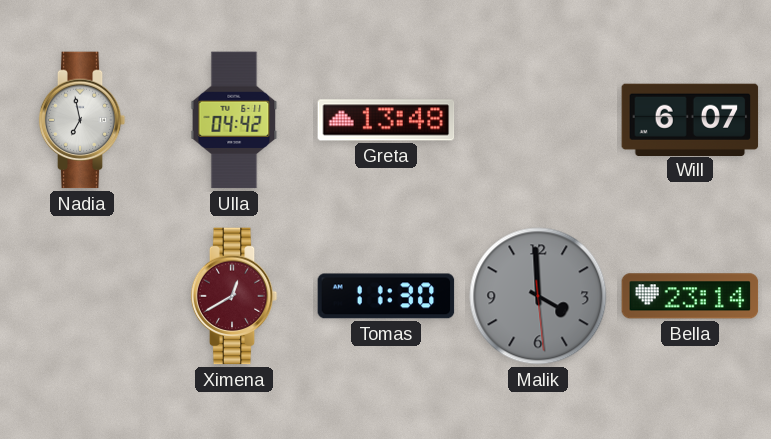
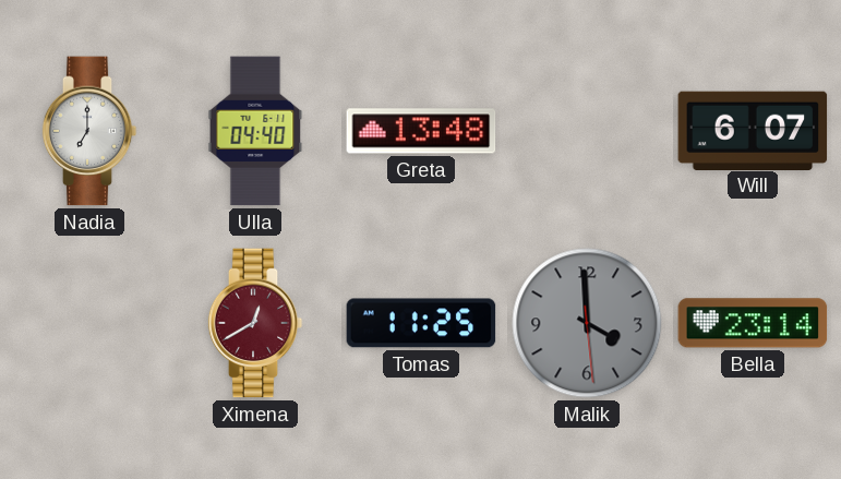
Nadia: 6:58 -> 7:00 (89, 131)
Ulla: 04:42 -> 04:40 (255, 131)
Tomas: 11:30 -> 11:25 (421, 323)
